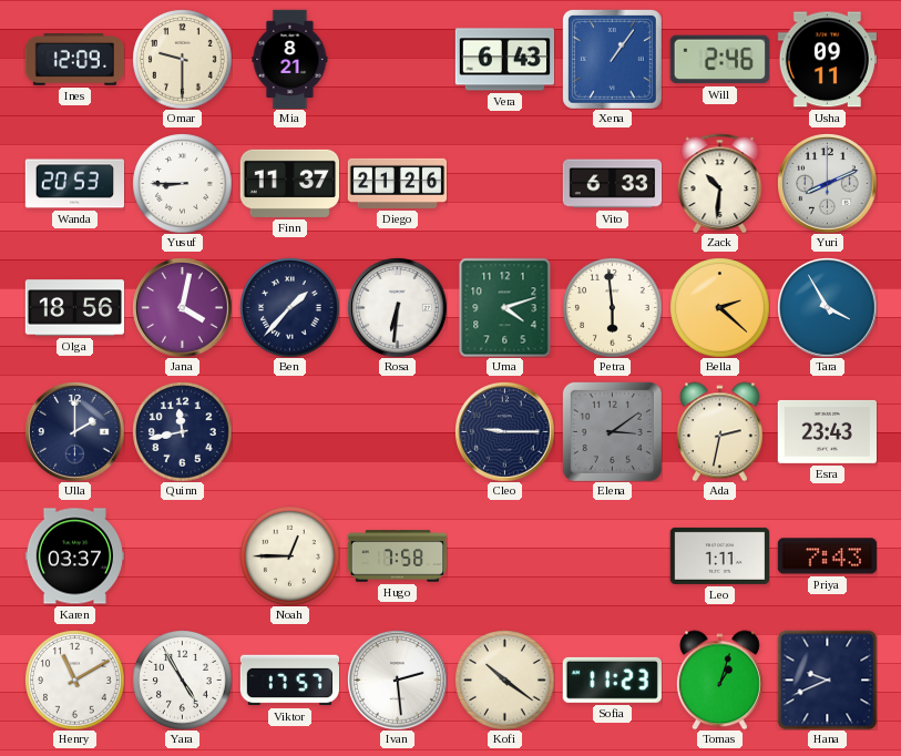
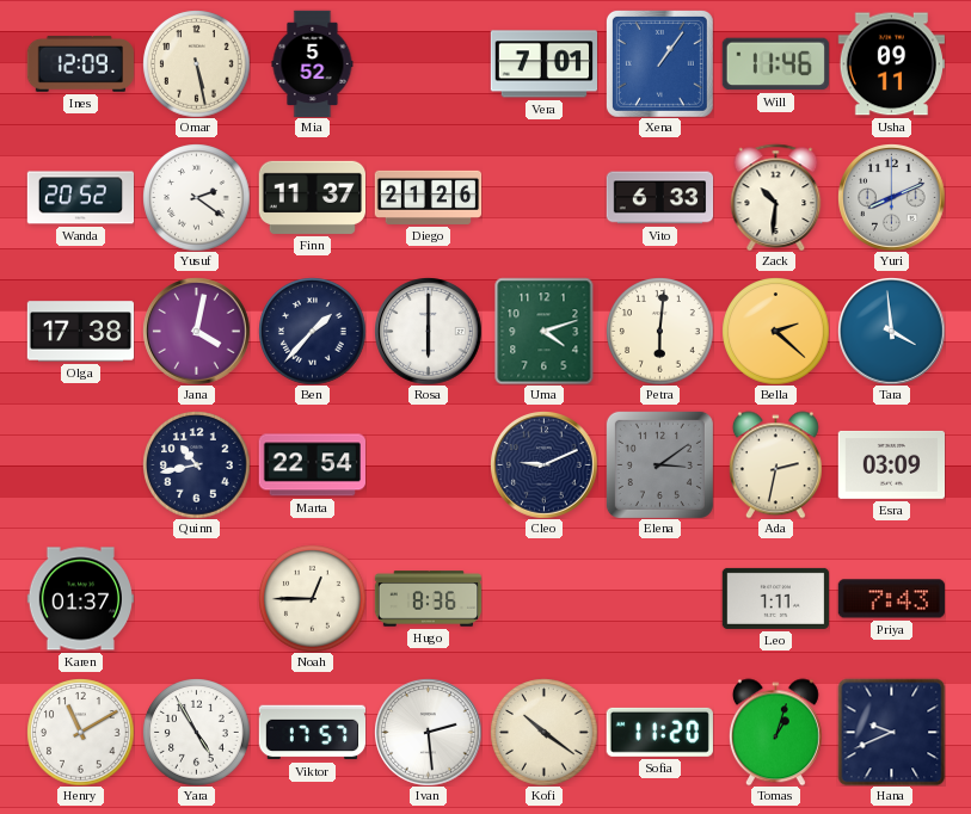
Omar: 9:30 -> 5:28 (196, 63)
Mia: 8:21 -> 5:52 (313, 63)
Vera: 6:43 -> 7:01 (543, 64)
Will: 2:46 -> 11:46 (775, 64)
Wanda: 20:53 -> 20:52 (80, 198)
Yusuf: 8:45 -> 2:21 (196, 197)
Olga: 18:56 -> 17:38 (80, 332)
Rosa: 6:31 -> 6:00 (428, 331)
Petra: 5:59 -> 6:01 (659, 331)
Tara: 3:55 -> 3:59 (891, 331)
Ulla: 2:00 -> none (74, 431)
Quinn: 11:43 -> 10:43 (196, 464)
Marta: none -> 22:54 (312, 465)
Cleo: 9:15 -> 9:11 (543, 464)
Esra: 23:43 -> 03:09 (891, 464)
Karen: 03:37 -> 01:37 (80, 599)
Hugo: 7:58 -> 8:36 (428, 599)
Sofia: 11:23 -> 11:20 (659, 732)
